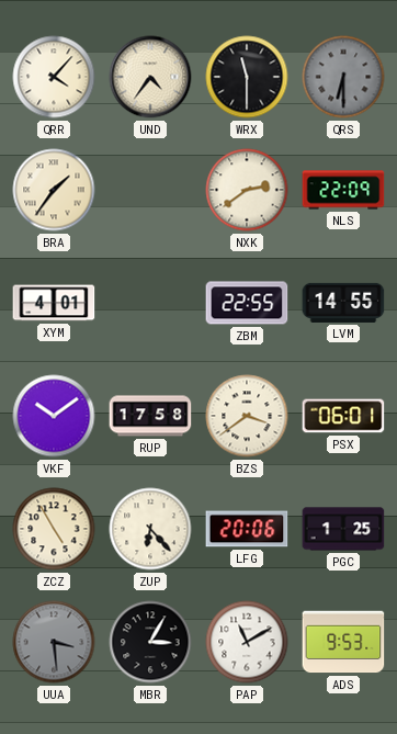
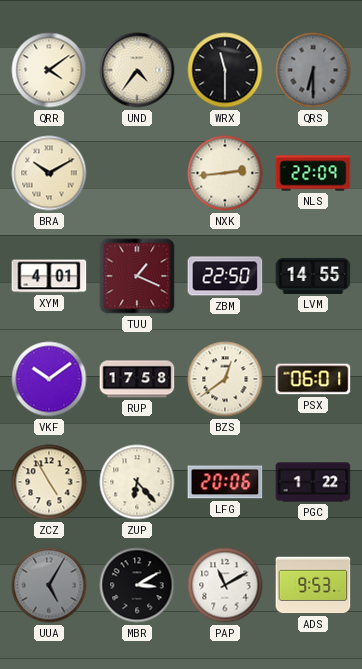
QRR: 4:07 -> 4:09 (49, 70)
BRA: 1:36 -> 10:10 (49, 173)
NXK: 2:39 -> 2:44 (225, 173)
TUU: none -> 1:19 (137, 276)
ZBM: 22:55 -> 22:50 (225, 276)
BZS: 3:39 -> 12:39 (225, 379)
PGC: 1:25 -> 1:22 (313, 482)
UUA: 3:29 -> 5:05 (49, 585)
MBR: 3:05 -> 3:10 (137, 585)
